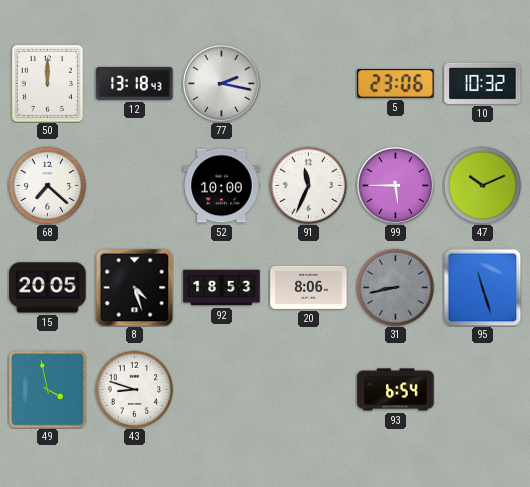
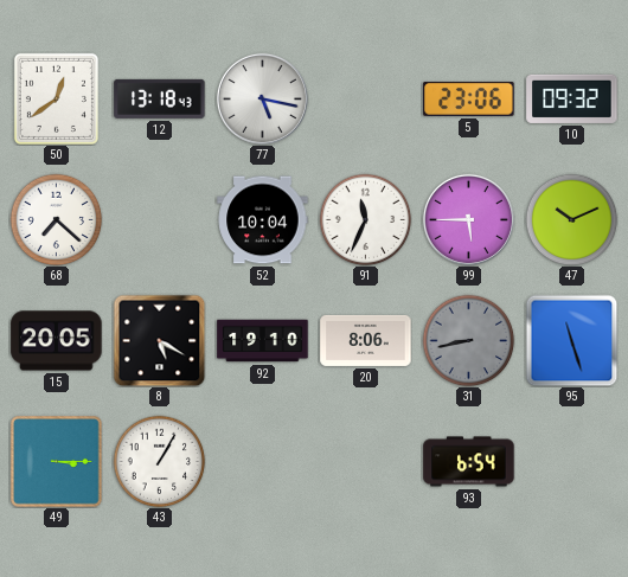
50: 12:00 -> 12:39 (56, 98)
77: 2:17 -> 5:17 (262, 98)
10: 10:32 -> 09:32 (572, 98)
52: 10:00 -> 10:04 (263, 220)
8: 4:27 -> 5:20 (159, 340)
92: 18:53 -> 19:10 (263, 341)
49: 3:58 -> 3:15 (57, 462)
43: 8:48 -> 1:05 (159, 461)
